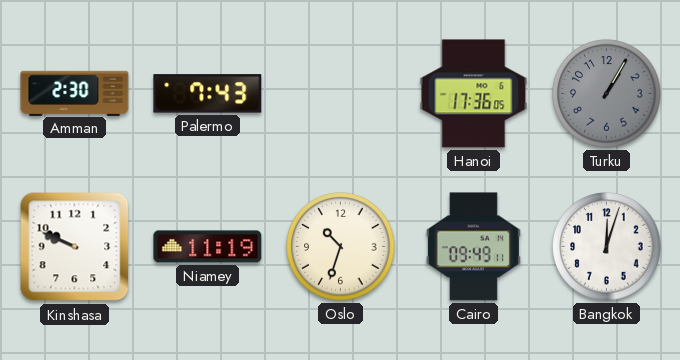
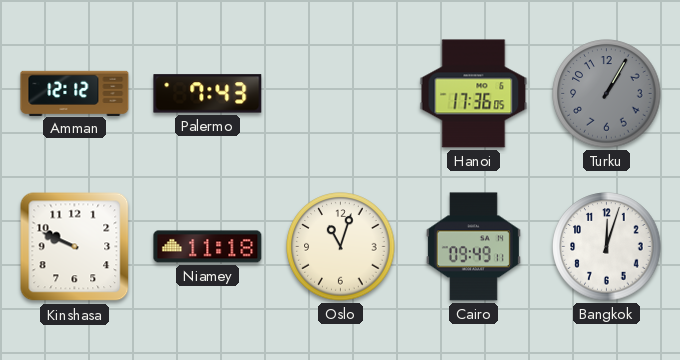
Amman: 2:30 -> 12:12 (75, 93)
Niamey: 11:19 -> 11:18 (208, 247)
Oslo: 10:33 -> 11:03 (341, 247)
